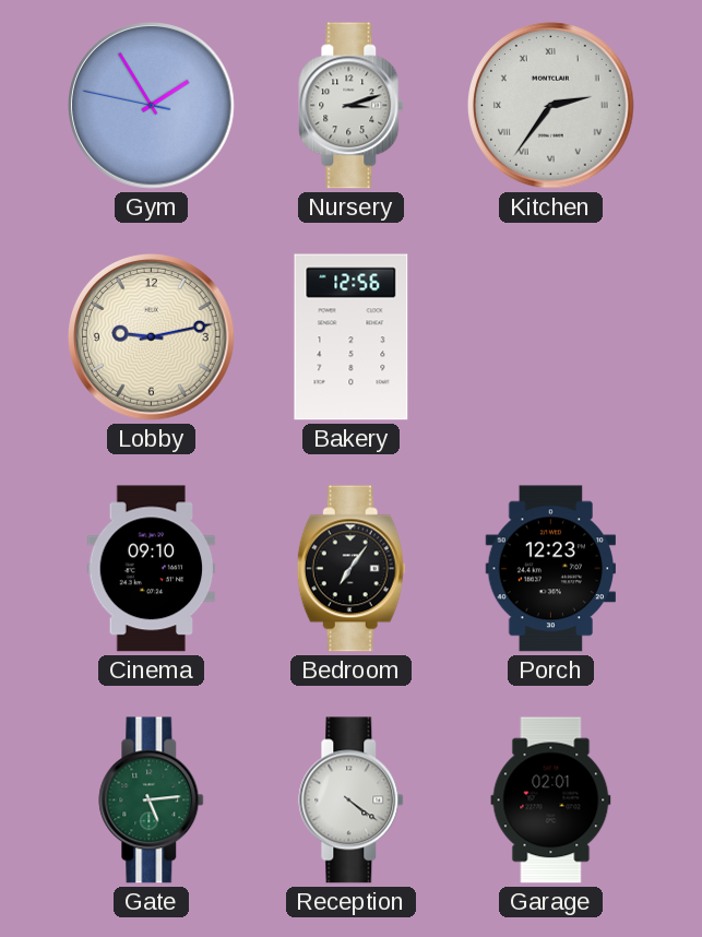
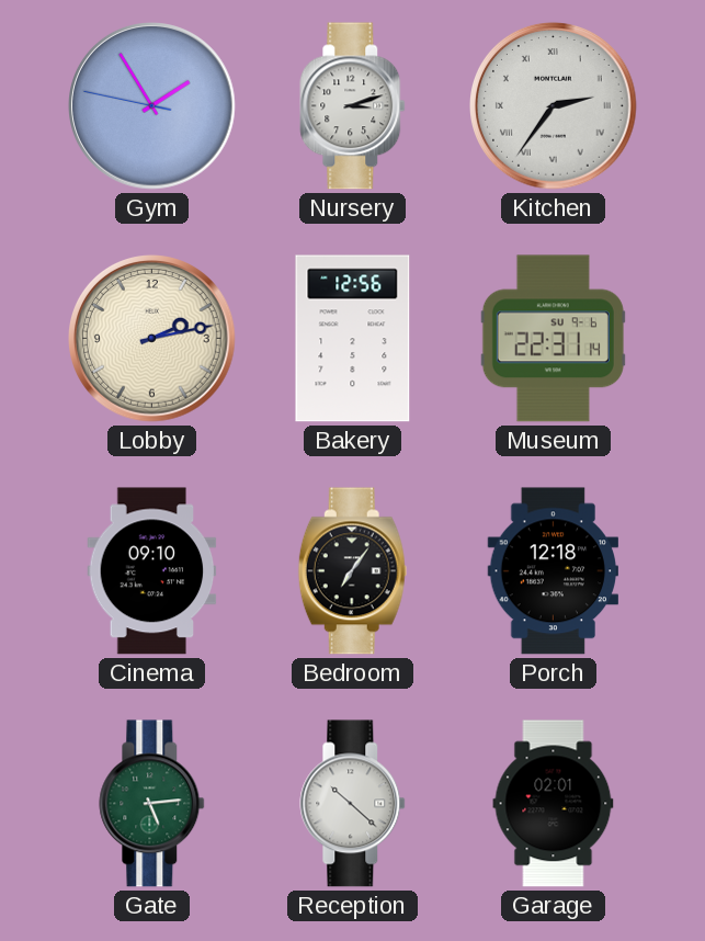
Lobby: 9:13 -> 2:13 (152, 339)
Museum: none -> 22:31 (553, 339)
Porch: 12:23 -> 12:18 (554, 571)
Reception: 4:21 -> 10:22 (353, 804)
